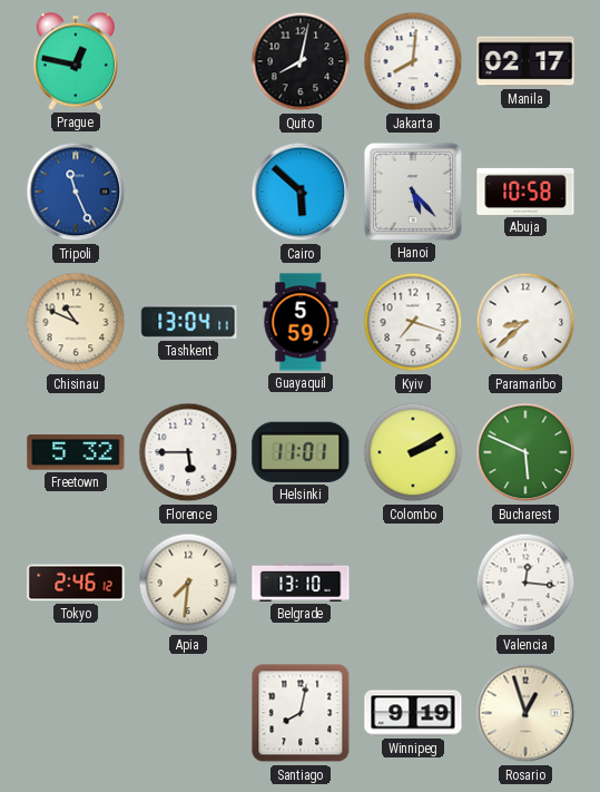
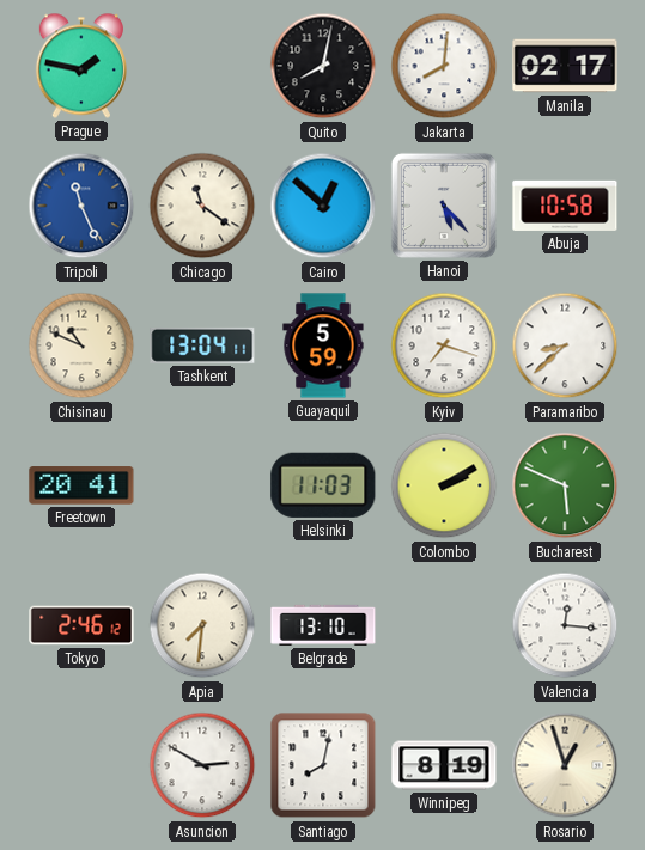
Prague: 12:47 -> 1:47 (81, 66)
Chicago: none -> 11:21 (202, 206)
Cairo: 5:52 -> 12:52 (323, 206)
Freetown: 5:32 -> 20:41 (81, 485)
Florence: 5:45 -> none (188, 452)
Helsinki: 11:01 -> 11:03 (323, 485)
Asuncion: none -> 2:50 (202, 765)
Winnipeg: 9:19 -> 8:19 (444, 765)
